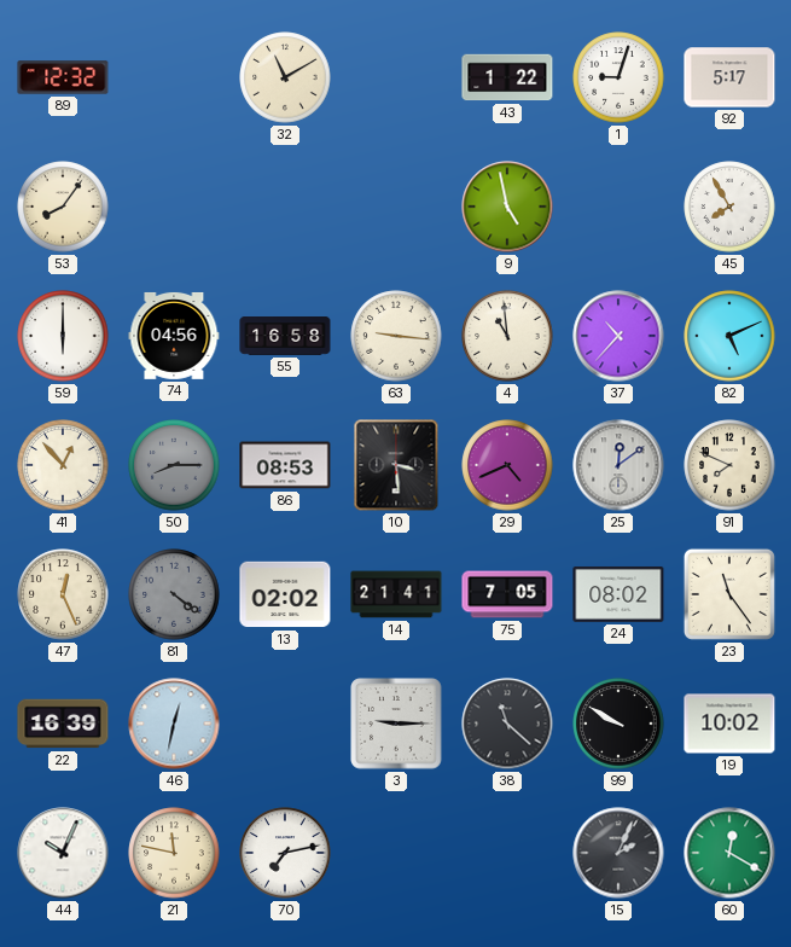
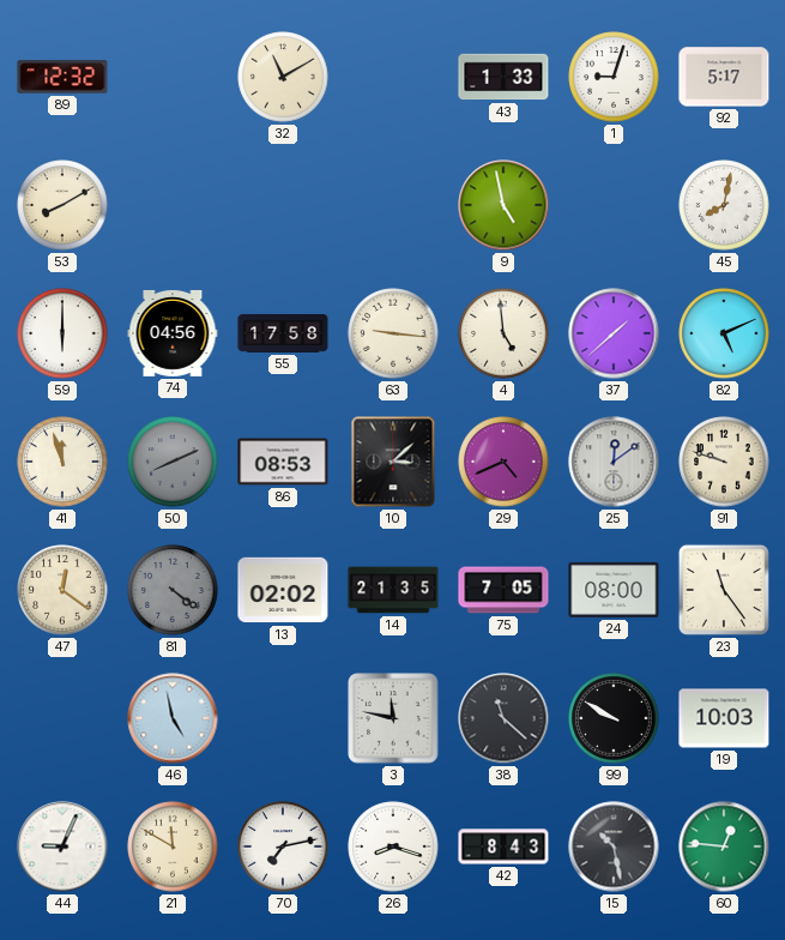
43: 1:22 -> 1:33 (503, 77)
53: 8:06 -> 8:10 (62, 205)
45: 7:55 -> 8:02 (724, 205)
55: 16:58 -> 17:58 (283, 335)
4: 10:59 -> 4:59 (503, 333)
37: 10:37 -> 1:38 (614, 333)
41: 12:53 -> 11:57 (62, 462)
50: 8:15 -> 8:11 (173, 462)
10: 3:29 -> 3:08 (393, 462)
91: 7:49 -> 9:48 (724, 462)
47: 12:26 -> 12:21 (62, 590)
14: 21:41 -> 21:35 (393, 590)
24: 08:02 -> 08:00 (614, 590)
22: 16:39 -> none (63, 724)
46: 12:32 -> 4:58 (173, 718)
3: 9:15 -> 11:47 (393, 718)
19: 10:02 -> 10:03 (724, 718)
44: 10:04 -> 9:04 (62, 846)
21: 11:47 -> 11:50 (173, 846)
26: none -> 8:18 (393, 846)
42: none -> 8:43 (503, 846)
15: 2:04 -> 10:28 (614, 846)
60: 12:20 -> 12:46 (724, 846)
